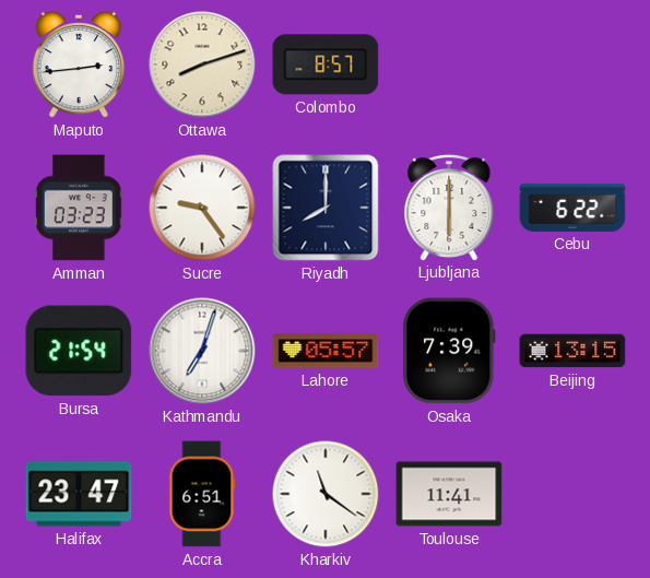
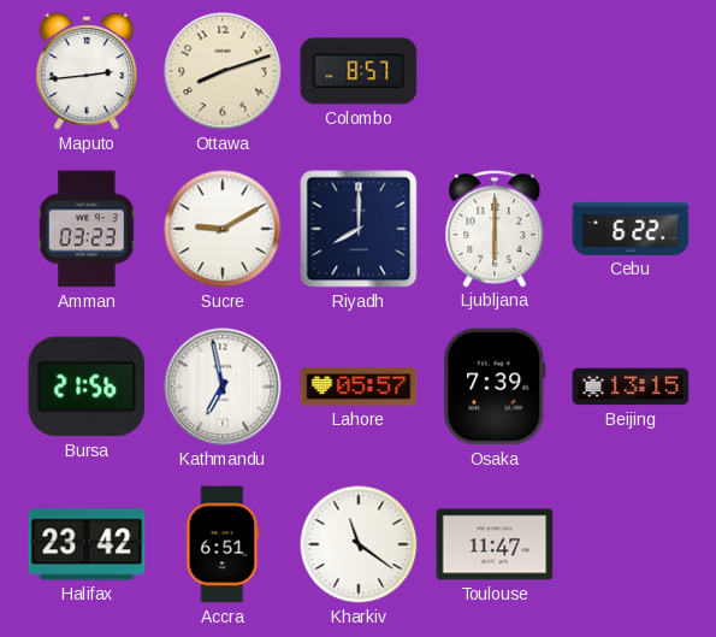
Sucre: 9:24 -> 9:10 (223, 229)
Bursa: 21:54 -> 21:56 (87, 387)
Kathmandu: 7:03 -> 6:58 (223, 387)
Halifax: 23:47 -> 23:42 (87, 544)
Toulouse: 11:41 -> 11:47 (495, 544)
